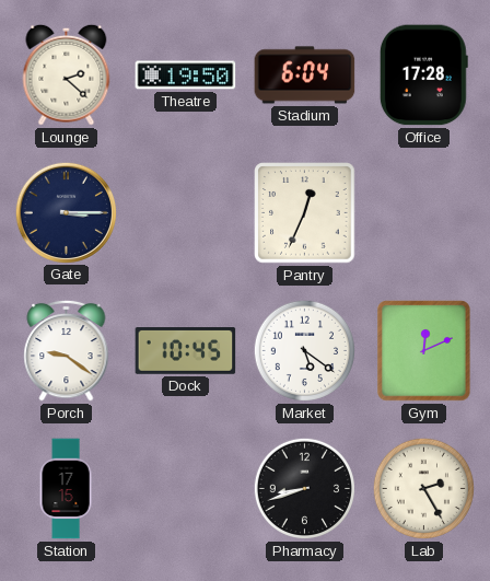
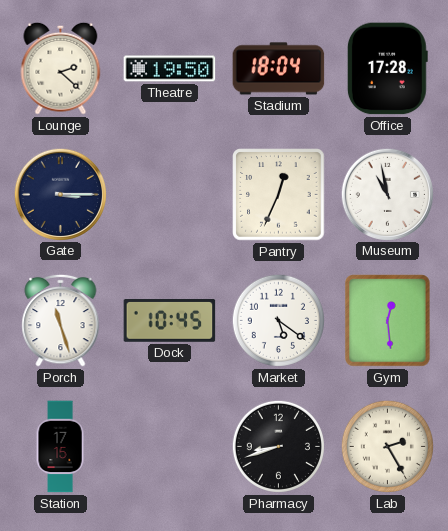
Stadium: 6:04 -> 18:04 (279, 69)
Museum: none -> 10:58 (387, 194)
Porch: 9:21 -> 11:27 (61, 320)
Gym: 12:11 -> 12:29 (388, 321)
